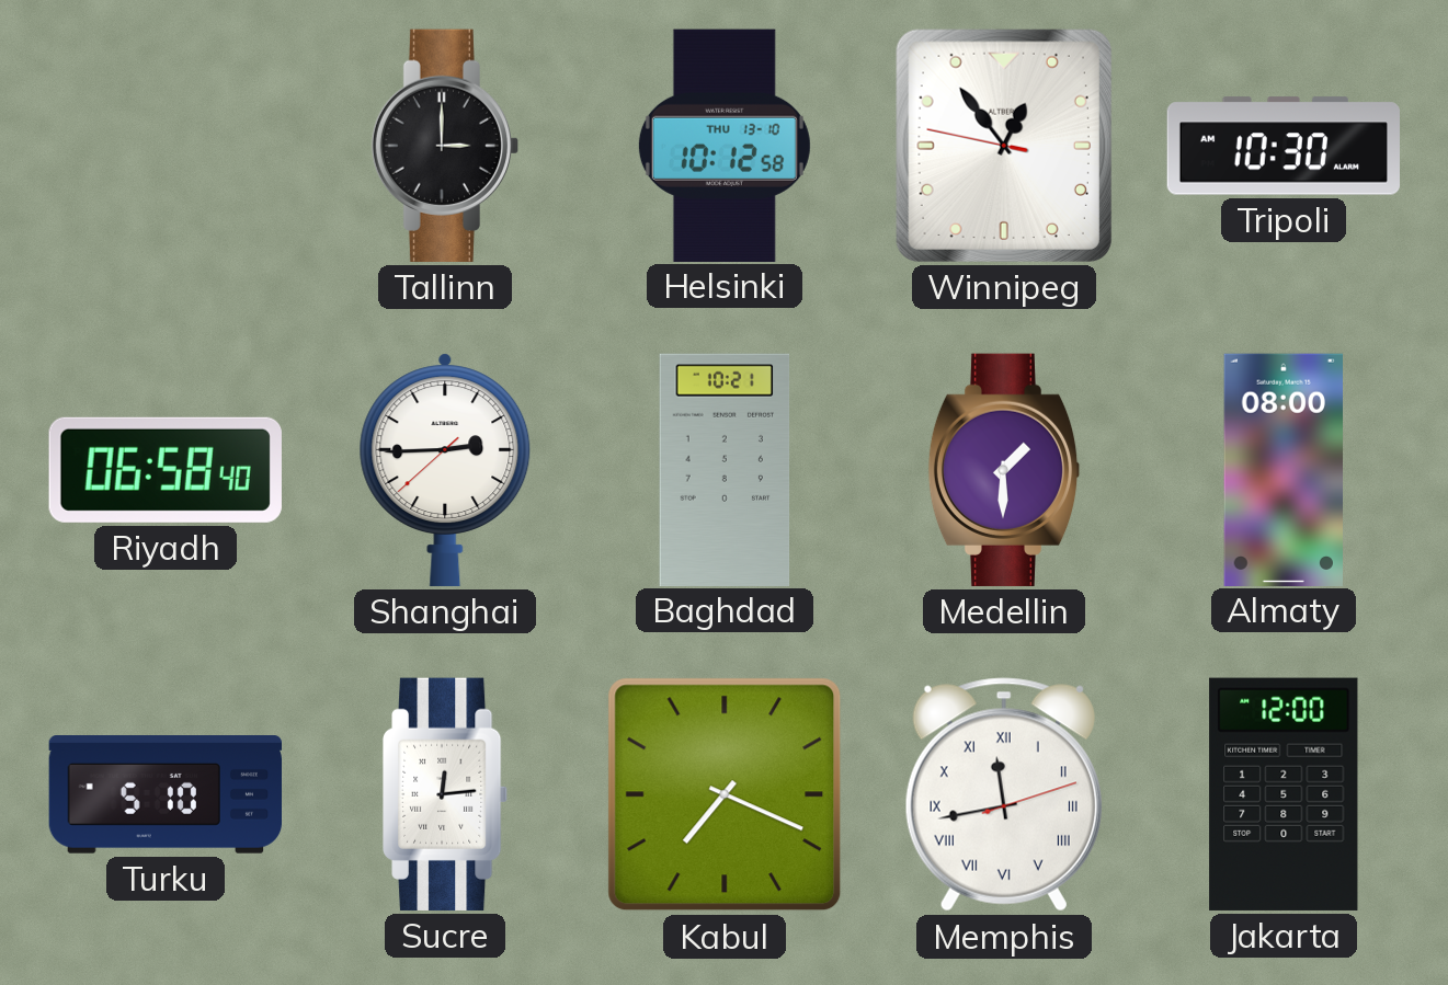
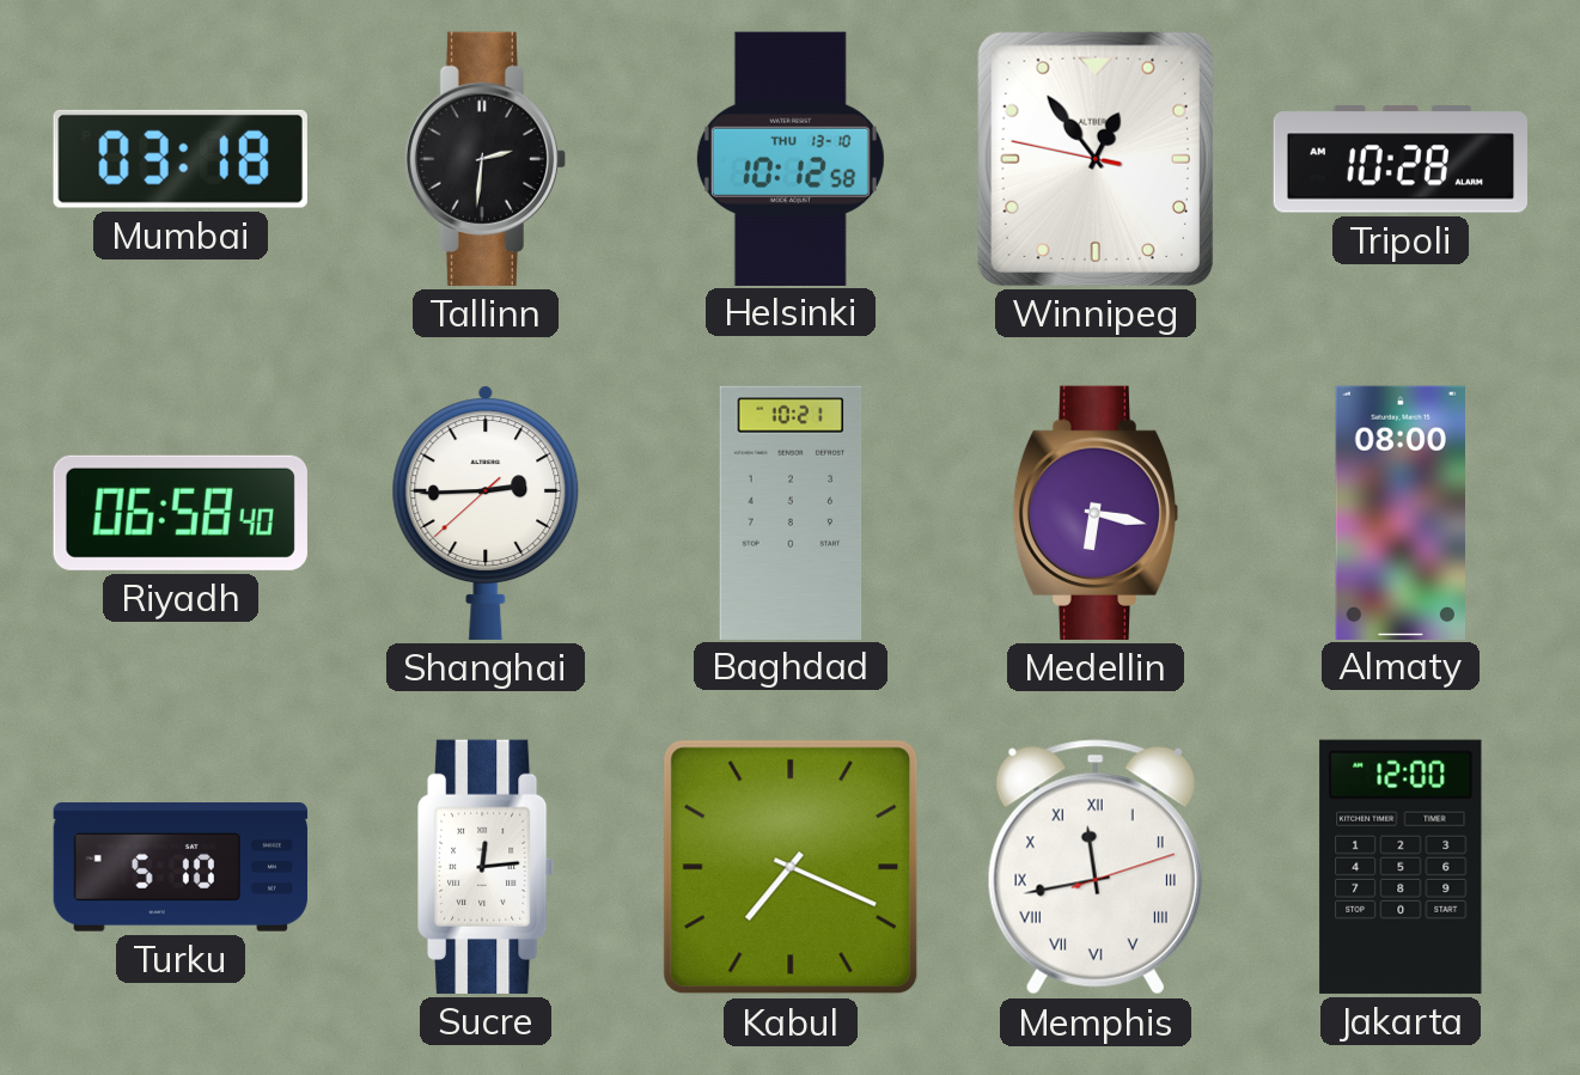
Mumbai: none -> 03:18 (181, 159)
Tallinn: 3:00 -> 2:31 (484, 159)
Tripoli: 10:30 -> 10:28 (1399, 159)
Medellin: 1:30 -> 6:17 (1096, 513)
